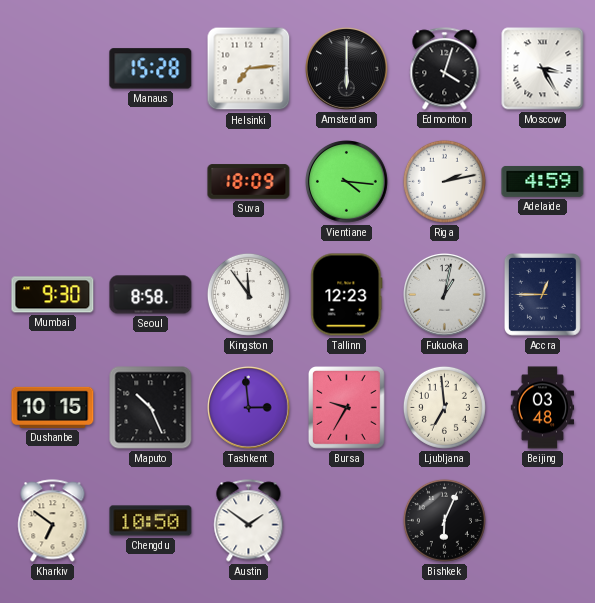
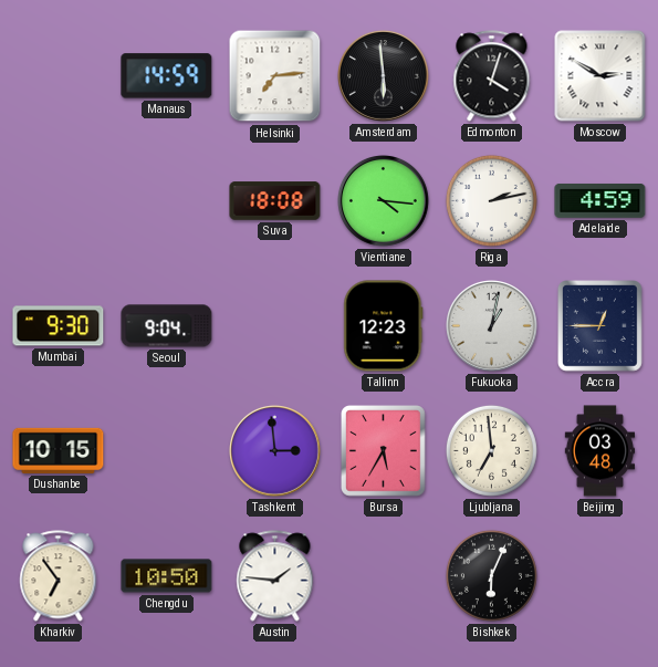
Manaus: 15:28 -> 14:59 (167, 76)
Amsterdam: 6:00 -> 5:59 (384, 76)
Moscow: 3:25 -> 2:50 (600, 76)
Suva: 18:09 -> 18:08 (275, 201)
Seoul: 8:58 -> 9:04 (167, 326)
Kingston: 11:54 -> none (248, 294)
Maputo: 10:26 -> none (151, 408)
Bursa: 9:35 -> 5:35 (384, 451)
Kharkiv: 6:51 -> 6:54 (59, 576)
Austin: 1:51 -> 1:46 (275, 576)
